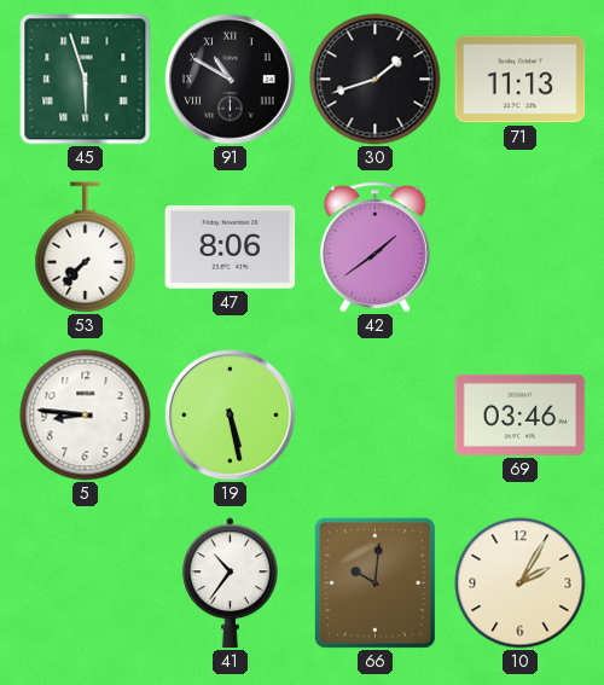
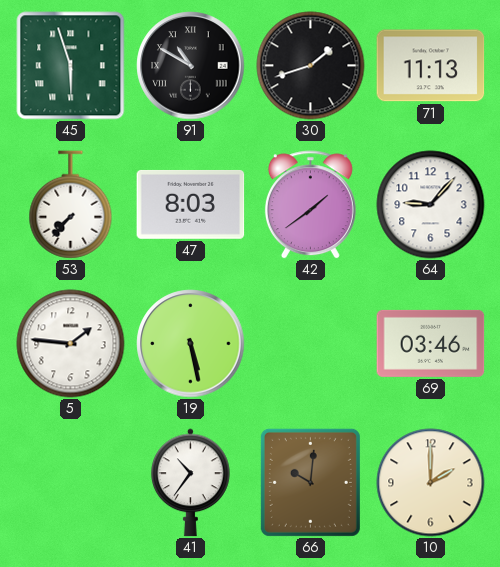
47: 8:06 -> 8:03 (191, 204)
64: none -> 9:07 (431, 205)
5: 8:46 -> 1:46 (71, 344)
10: 2:05 -> 2:00 (431, 483)
